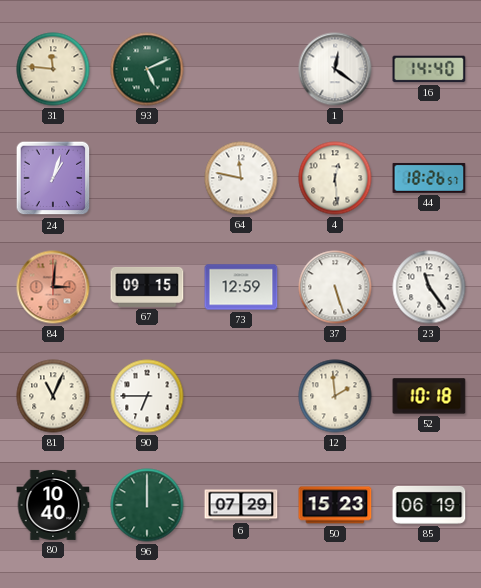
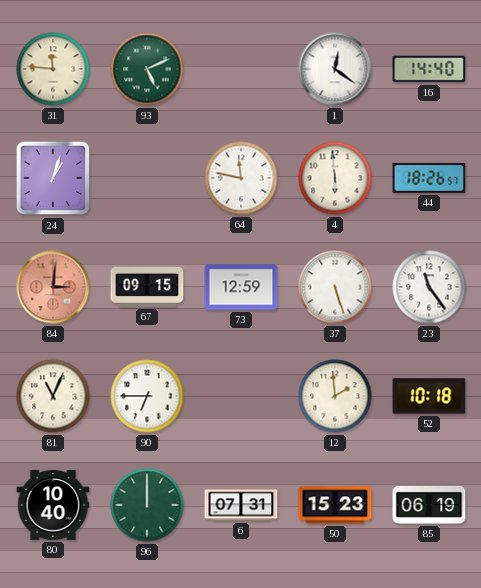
4: 12:29 -> 5:59 (335, 178)
6: 07:29 -> 07:31 (241, 505)
